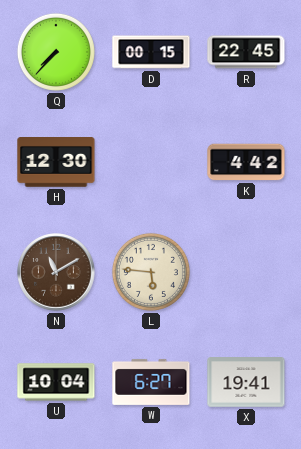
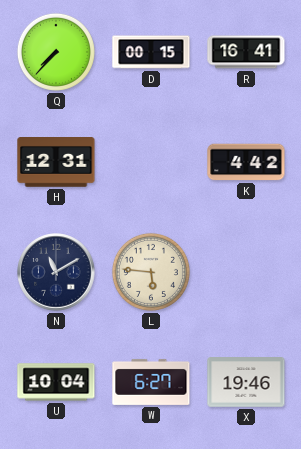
R: 22:45 -> 16:41 (246, 52)
H: 12:30 -> 12:31 (56, 163)
N dial: brown -> navy (56, 272)
X: 19:41 -> 19:46 (246, 382)
